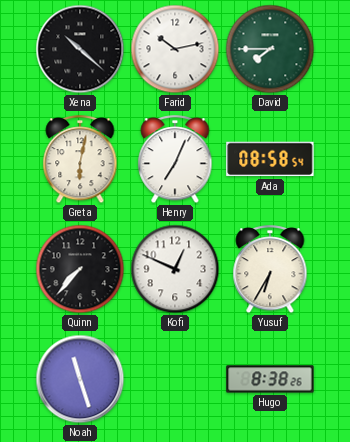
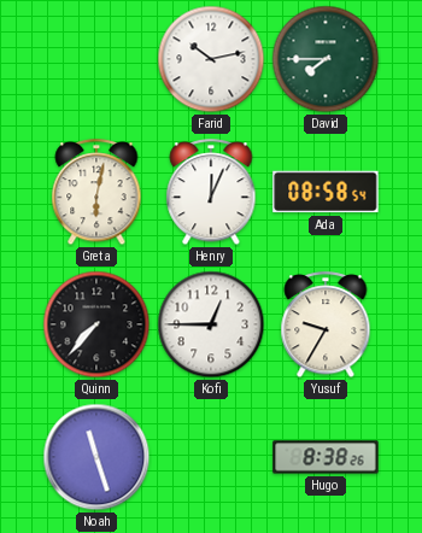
Xena: 10:22 -> none (80, 49)
Henry: 7:04 -> 12:04 (211, 193)
Kofi: 12:49 -> 12:45 (211, 324)
Yusuf: 6:35 -> 9:35 (326, 326)
